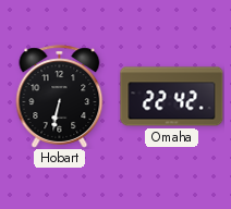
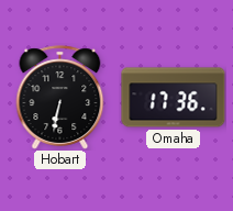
Omaha: 22:42 -> 17:36 (174, 98)
